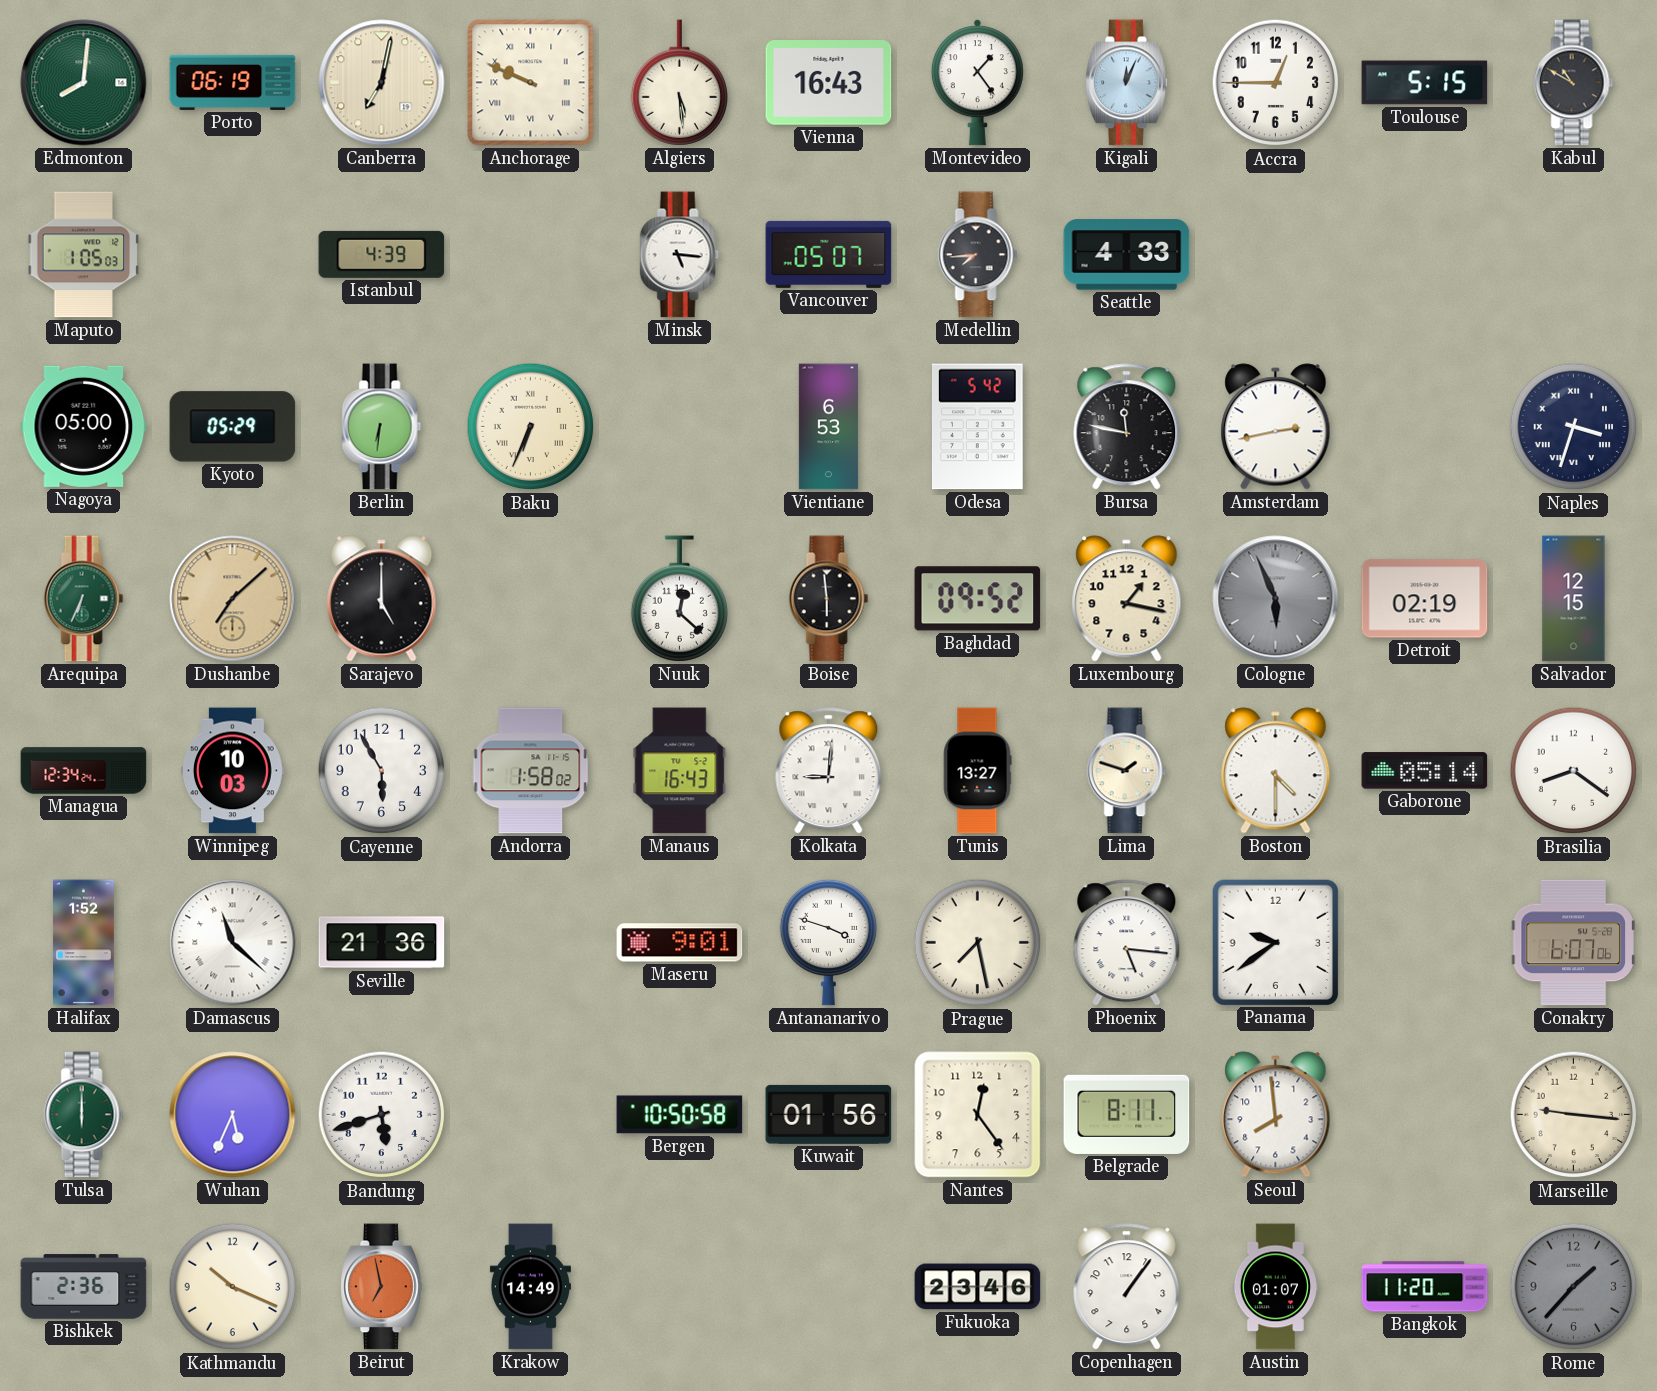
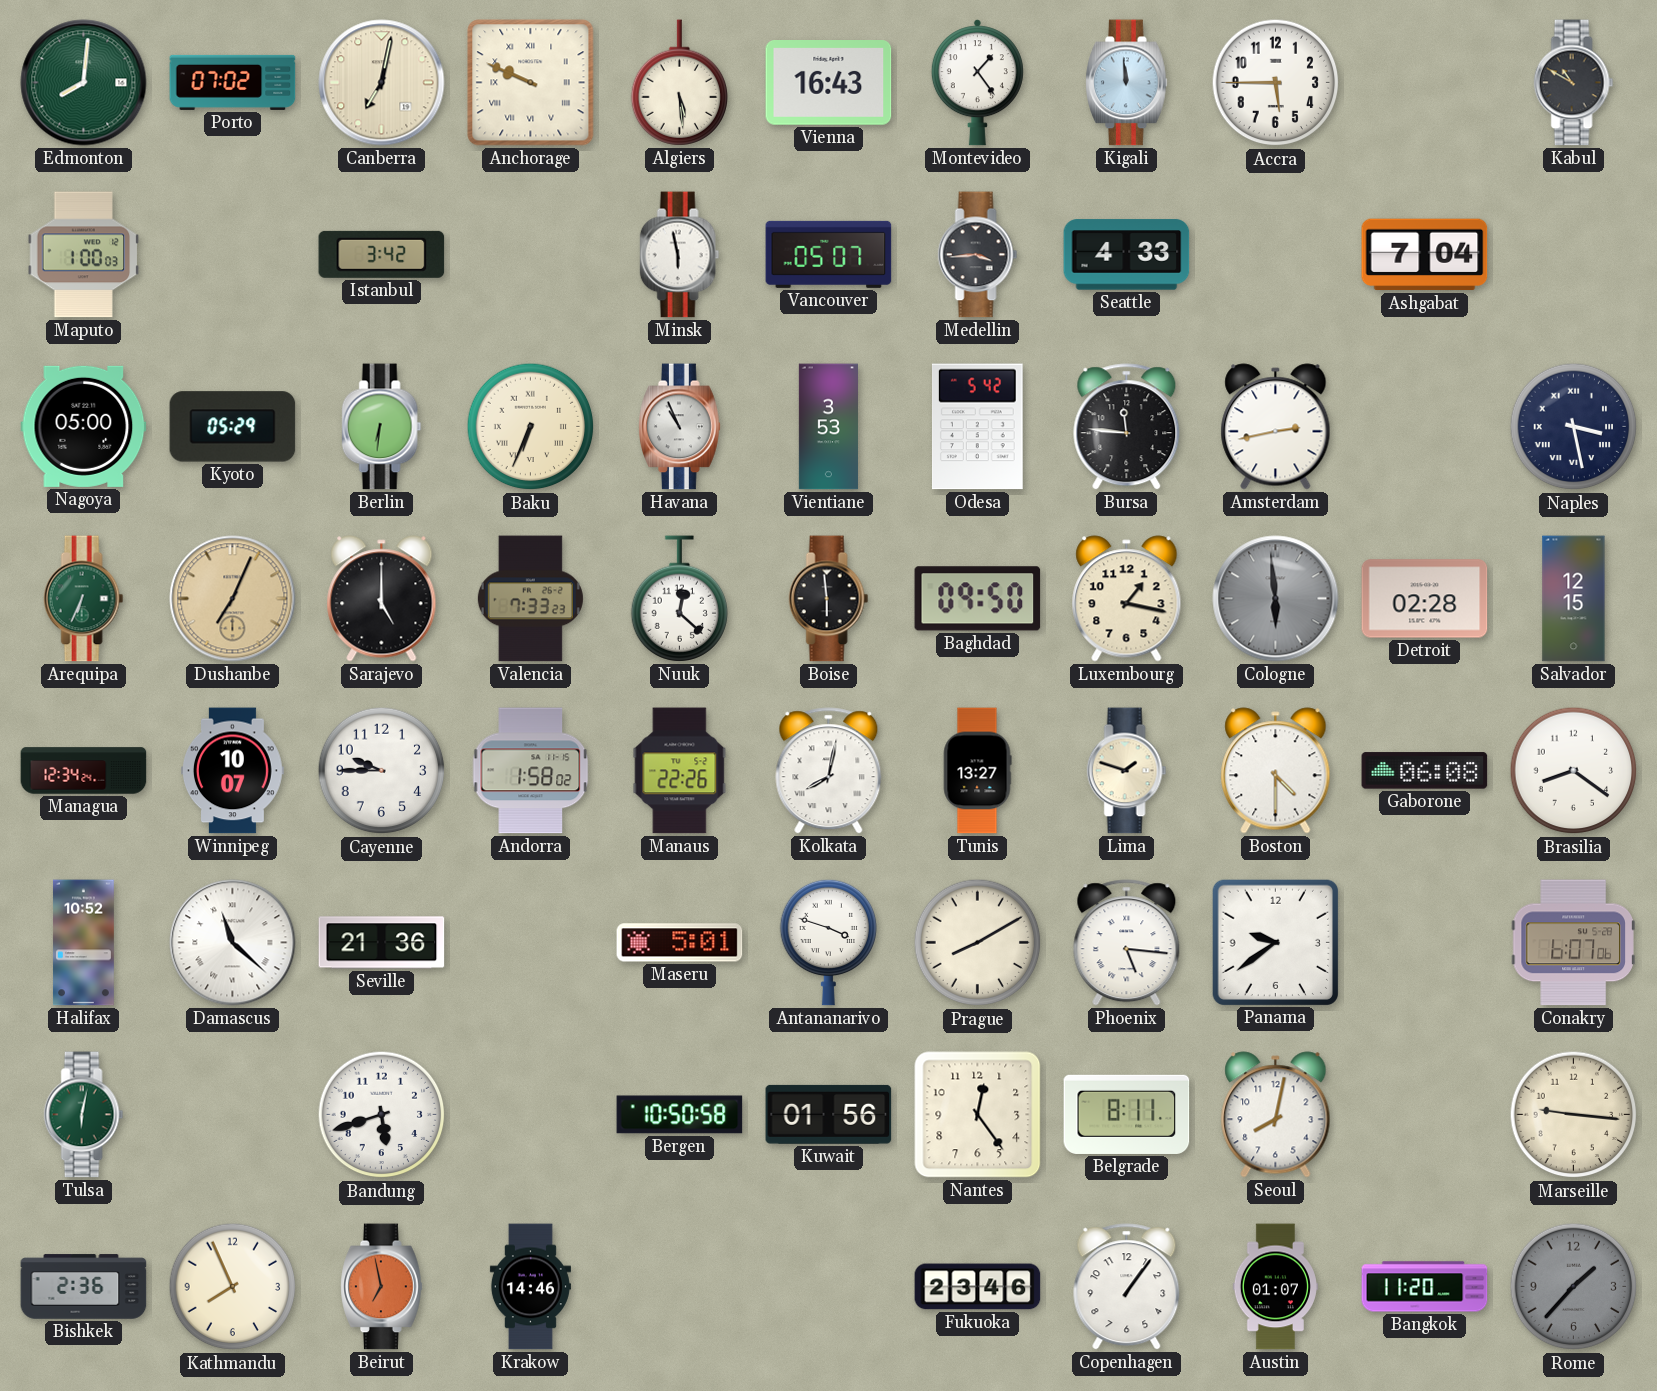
Porto: 06:19 -> 07:02 (233, 82)
Kigali: 12:04 -> 11:59 (1127, 83)
Accra: 12:45 -> 5:45 (1276, 83)
Toulouse: 5:15 -> none (1425, 83)
Maputo: 1:05 -> 1:00 (84, 255)
Istanbul: 4:39 -> 3:42 (382, 254)
Minsk: 5:16 -> 5:58 (680, 255)
Medellin: 7:44 -> 3:44 (978, 255)
Ashgabat: none -> 7:04 (1425, 255)
Havana: none -> 10:56 (680, 427)
Vientiane: 6:53 -> 3:53 (828, 427)
Bursa: 11:47 -> 11:46 (1127, 427)
Naples: 3:33 -> 3:28 (1574, 427)
Dushanbe: 7:08 -> 7:04 (233, 599)
Valencia: none -> 7:33 (530, 599)
Baghdad: 09:52 -> 09:50 (978, 599)
Cologne: 5:56 -> 5:59 (1276, 599)
Detroit: 02:19 -> 02:28 (1425, 599)
Winnipeg: 10:03 -> 10:07 (233, 771)
Cayenne: 5:55 -> 9:45 (382, 771)
Manaus: 16:43 -> 22:26 (680, 771)
Kolkata: 9:01 -> 8:02 (829, 771)
Gaborone: 05:14 -> 06:08 (1425, 771)
Halifax: 1:52 -> 10:52 (83, 943)
Maseru: 9:01 -> 5:01 (680, 943)
Prague: 7:28 -> 8:10 (978, 943)
Tulsa: 6:00 -> 6:02 (84, 1115)
Wuhan: 5:34 -> none (233, 1115)
Seoul: 7:59 -> 8:02 (1276, 1115)
Kathmandu: 10:19 -> 7:56 (233, 1287)
Krakow: 14:49 -> 14:46 (530, 1287)
